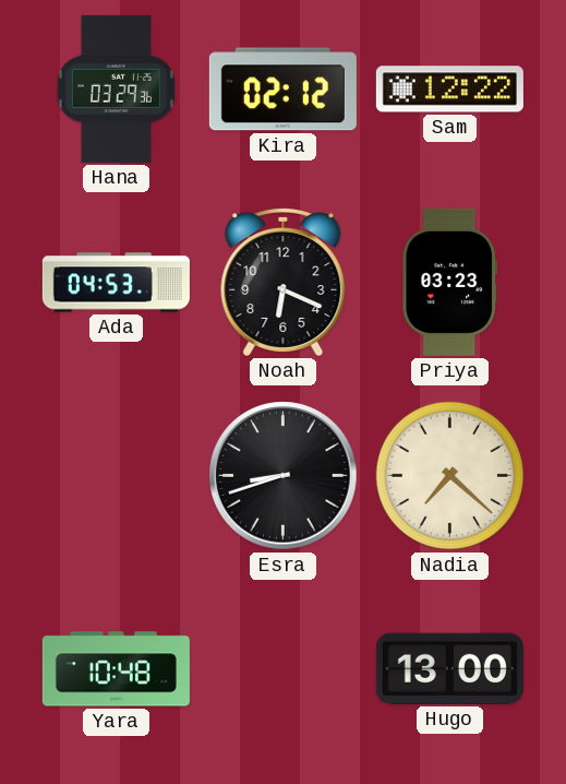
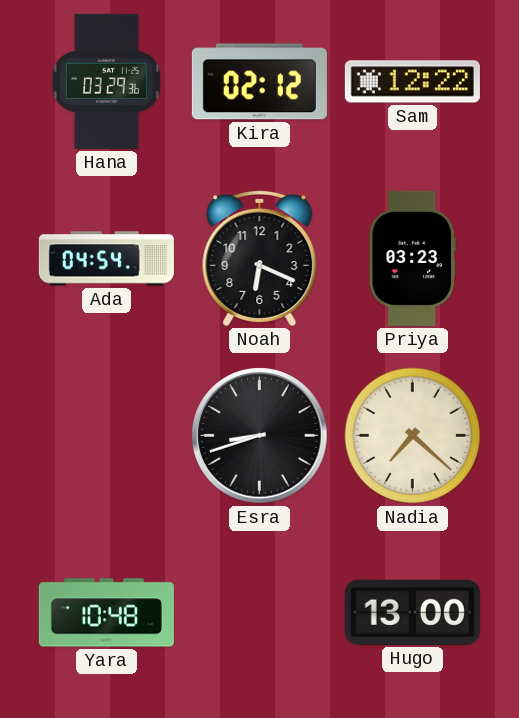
Ada: 04:53 -> 04:54 (106, 259)
